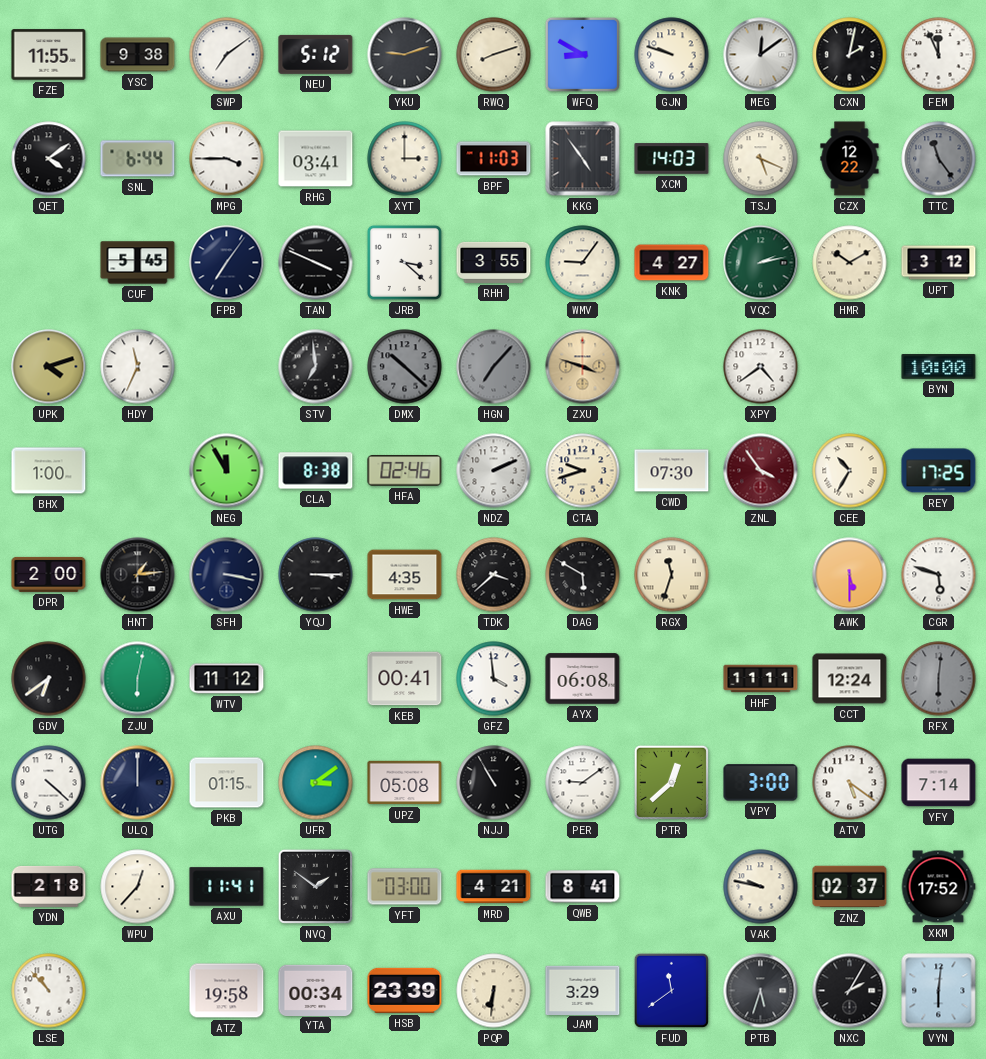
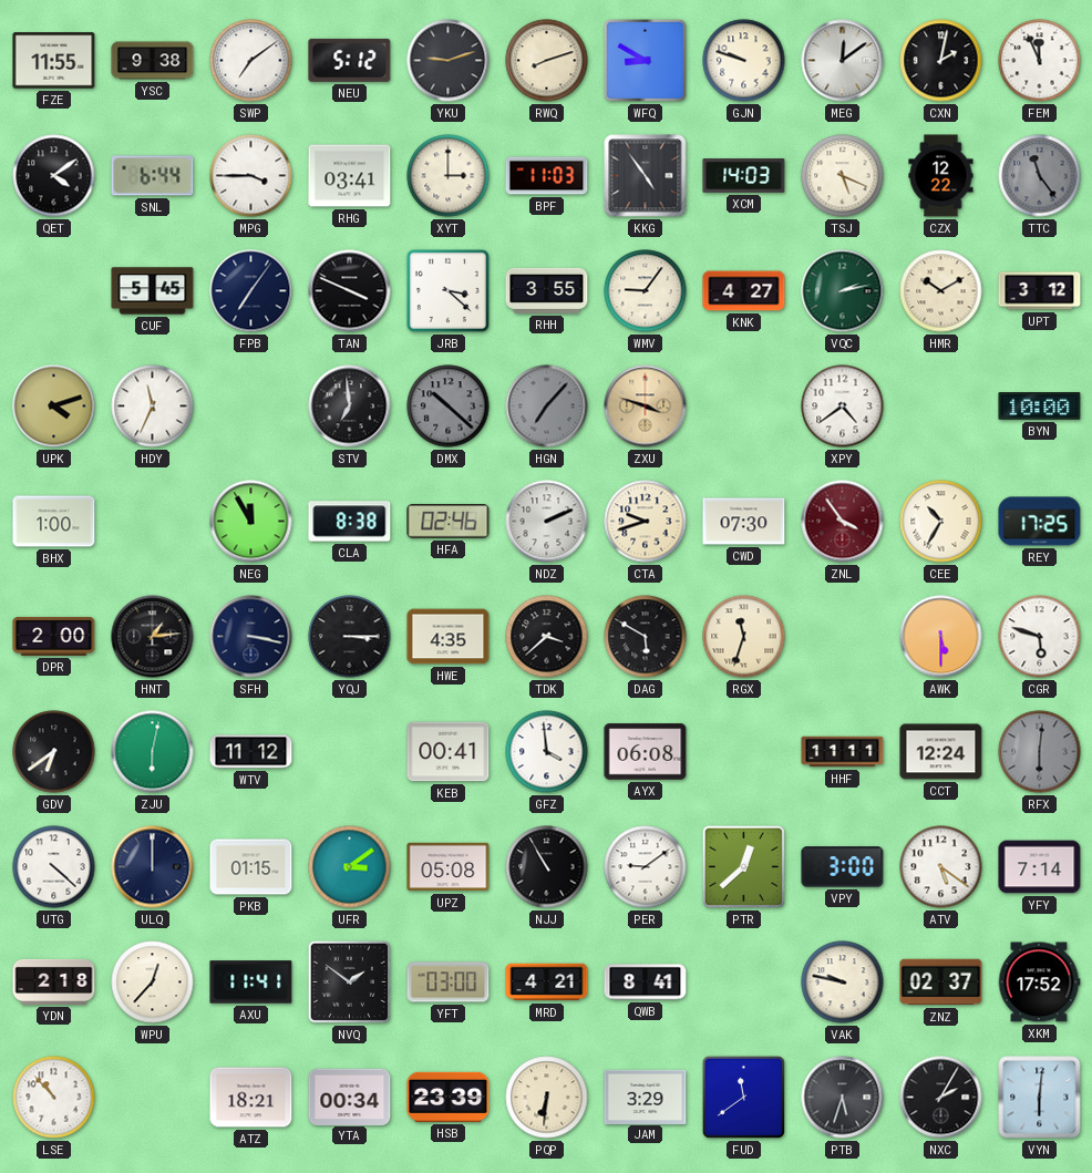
ATZ: 19:58 -> 18:21 (251, 1098)
